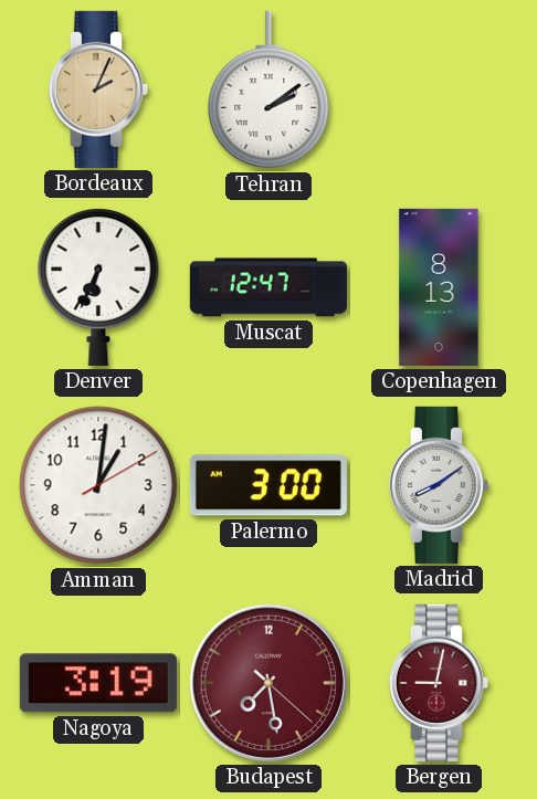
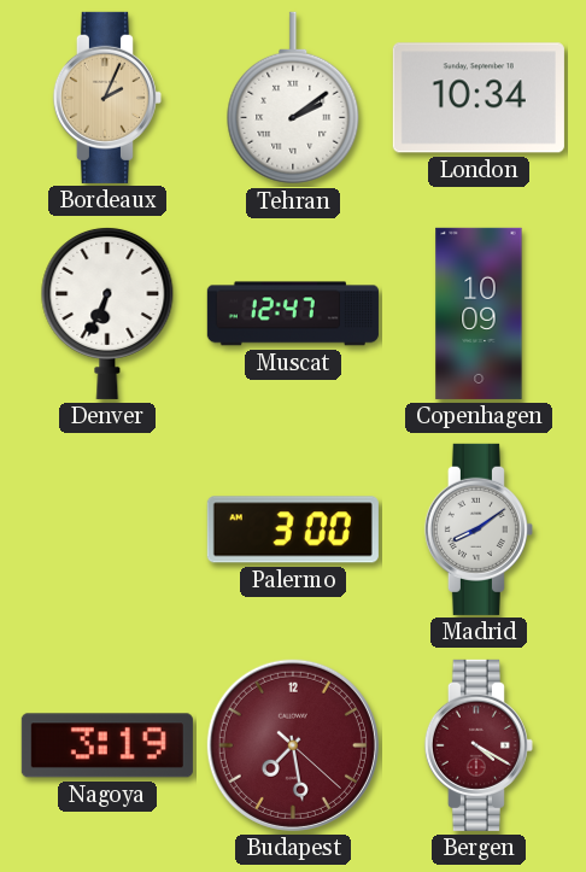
London: none -> 10:34 (479, 98)
Copenhagen: 8:13 -> 10:09 (479, 314)
Amman: 1:01 -> none (98, 485)
Bergen: 9:02 -> 4:20 (479, 745)
